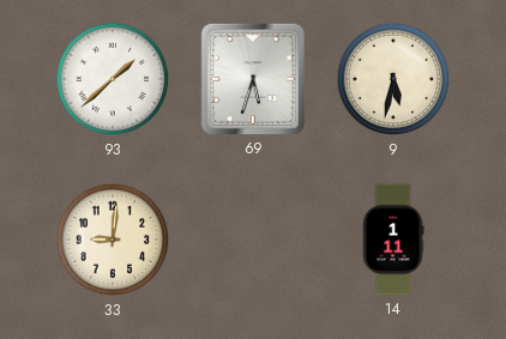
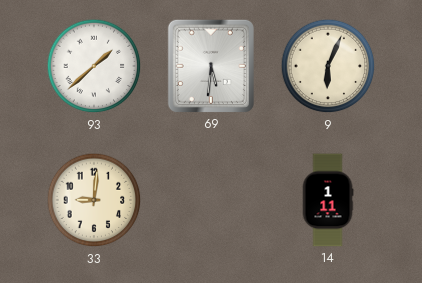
69: 5:33 -> 5:31 (211, 66)
9: 5:32 -> 6:04 (328, 66)
